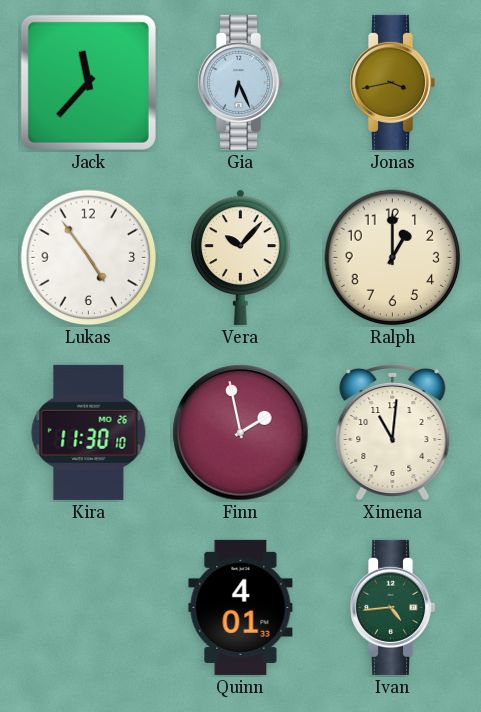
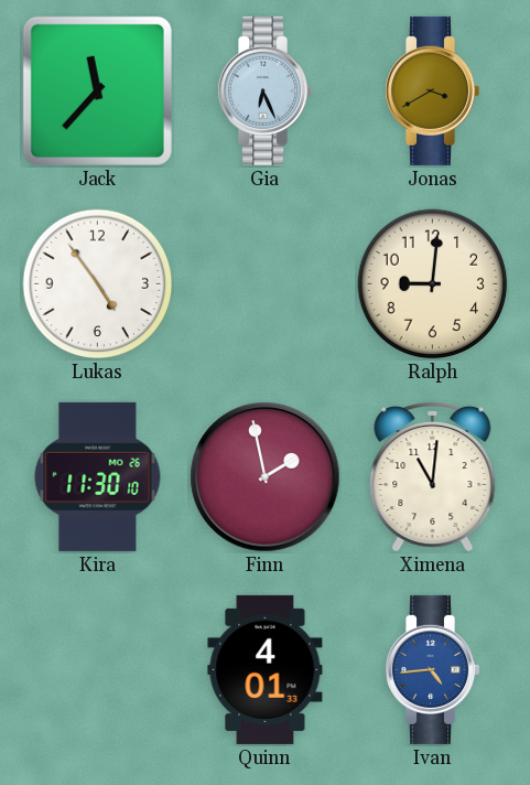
Jonas: 3:43 -> 3:40 (433, 90)
Vera: 10:07 -> none (241, 257)
Ralph: 1:00 -> 9:01 (433, 284)
Ivan dial: green -> blue (433, 669)
